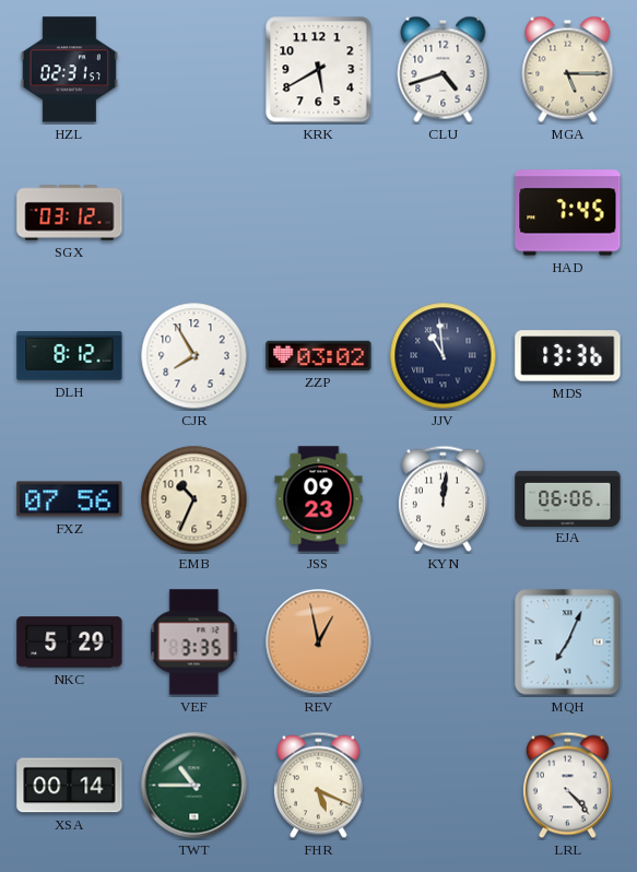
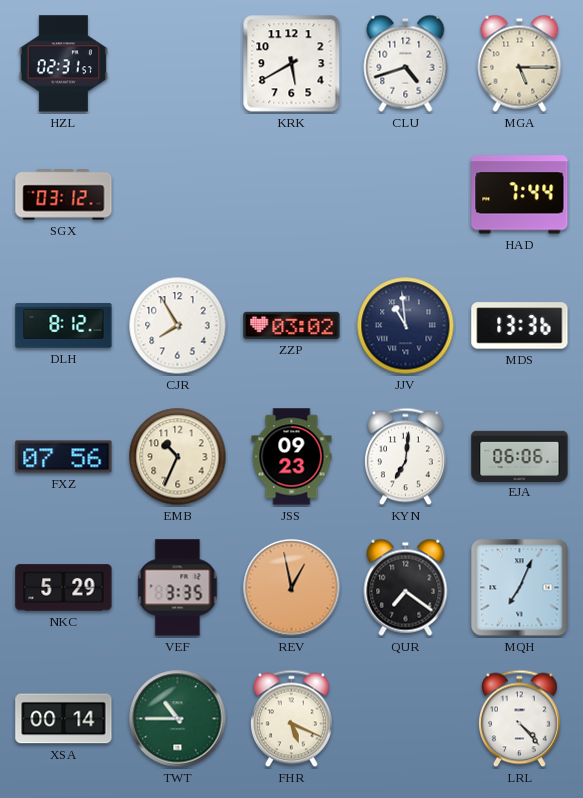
HAD: 7:45 -> 7:44 (520, 195)
KYN: 12:01 -> 7:01 (406, 457)
QUR: none -> 7:21 (406, 587)
